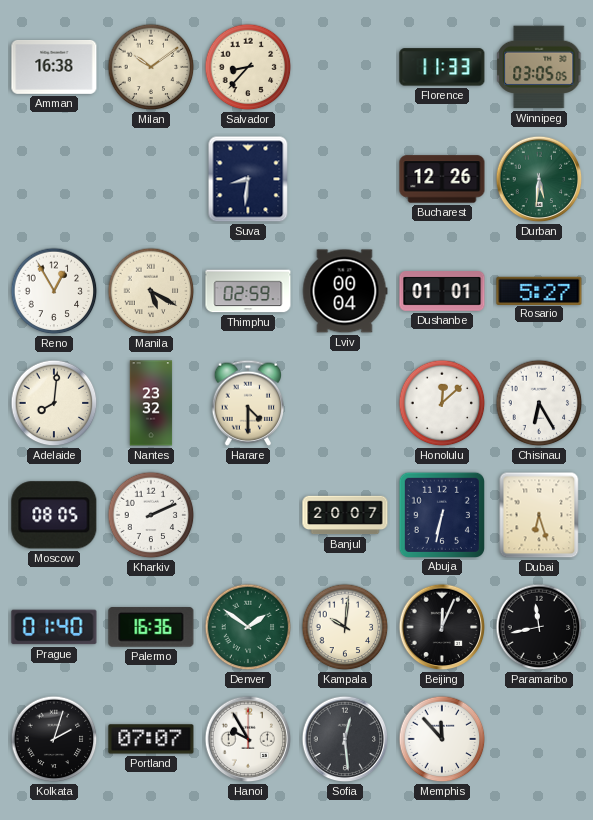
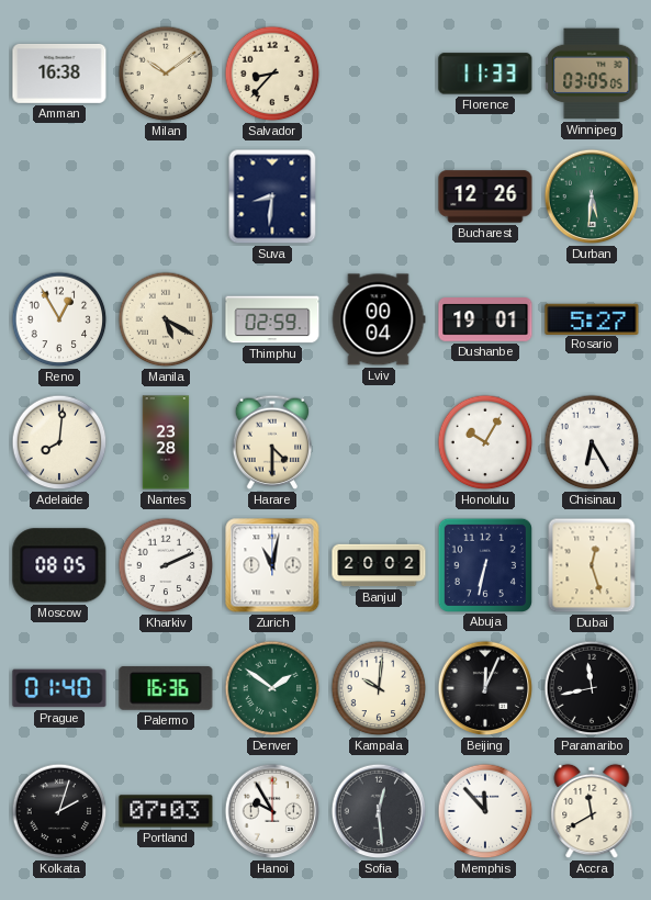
Dushanbe: 01:01 -> 19:01 (485, 319)
Nantes: 23:32 -> 23:28 (166, 442)
Honolulu: 12:08 -> 10:05 (485, 442)
Zurich: none -> 11:02 (272, 565)
Banjul: 20:07 -> 20:02 (379, 565)
Dubai: 6:27 -> 12:27 (592, 565)
Portland: 07:07 -> 07:03 (166, 811)
Accra: none -> 11:40 (592, 811)
